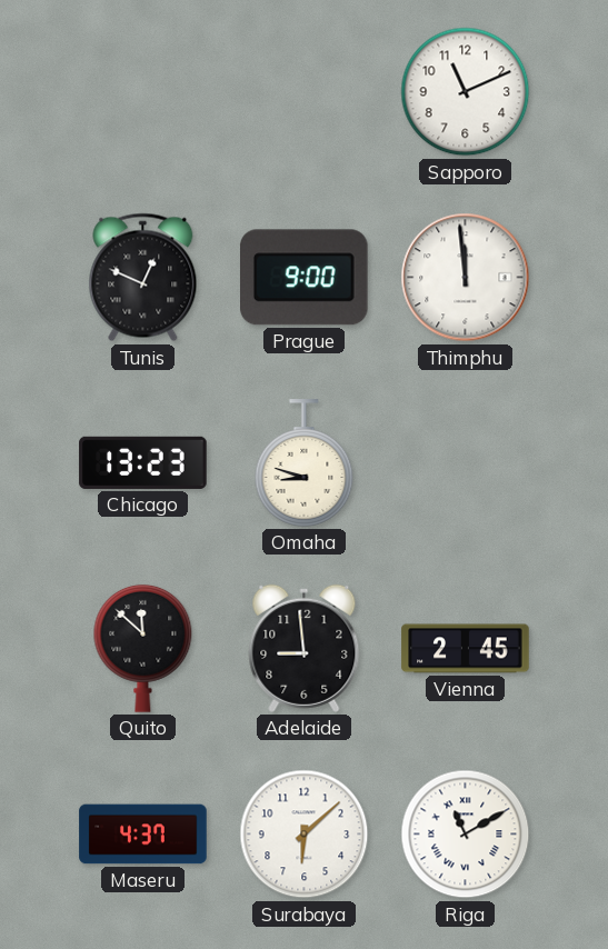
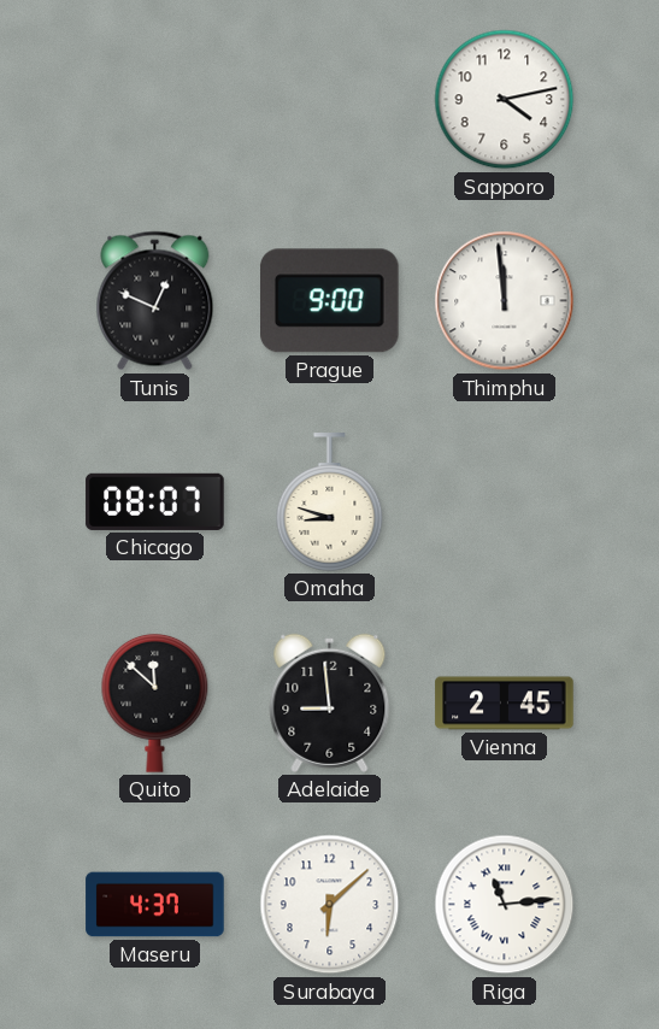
Sapporo: 11:11 -> 4:13 (505, 100)
Chicago: 13:23 -> 08:07 (155, 501)
Riga: 11:10 -> 11:14 (505, 905)
